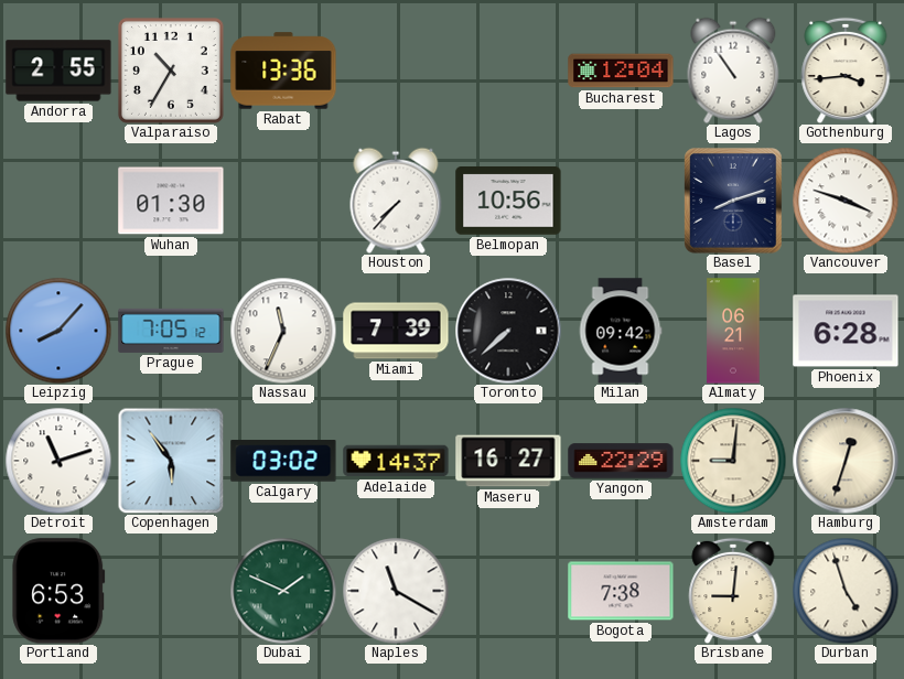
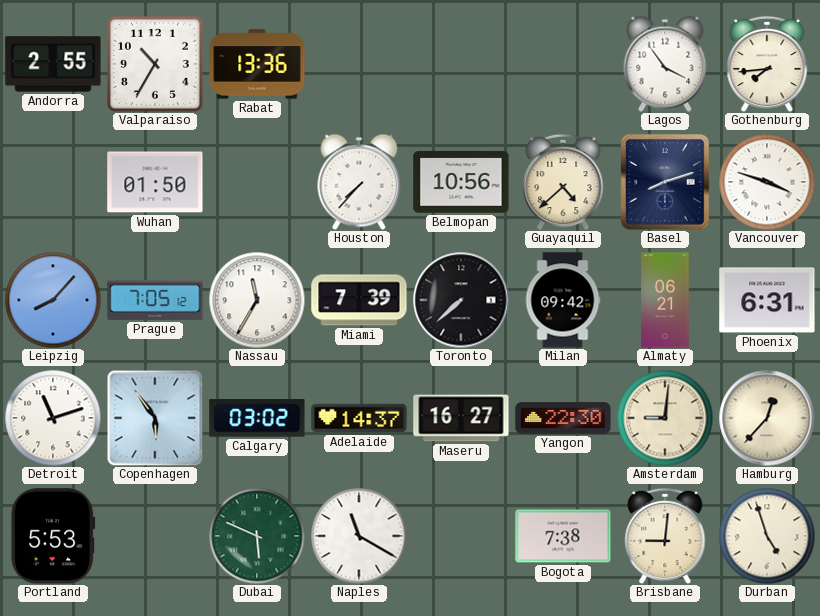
Bucharest: 12:04 -> none (621, 71)
Lagos: 10:54 -> 3:54 (665, 64)
Gothenburg: 3:44 -> 7:44 (767, 64)
Wuhan: 01:30 -> 01:50 (155, 182)
Guayaquil: none -> 4:38 (563, 182)
Nassau: 11:34 -> 11:35 (257, 300)
Phoenix: 6:28 -> 6:31 (767, 300)
Yangon: 22:29 -> 22:30 (563, 418)
Hamburg: 12:33 -> 12:37 (767, 418)
Portland: 6:53 -> 5:53 (53, 536)
Dubai: 1:49 -> 5:49 (257, 536)
